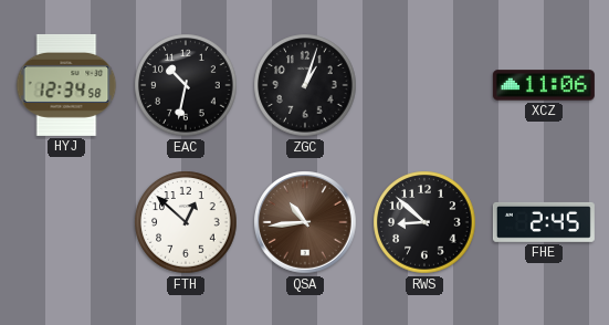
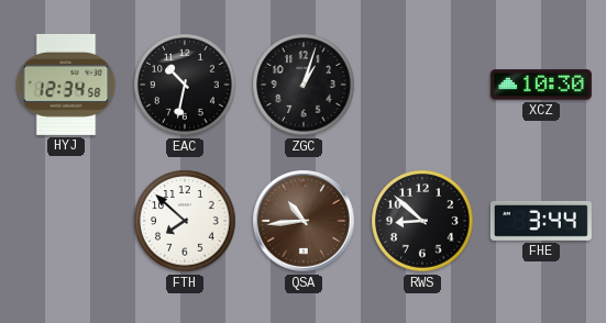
XCZ: 11:06 -> 10:30 (541, 85)
FTH: 12:52 -> 7:52 (185, 221)
FHE: 2:45 -> 3:44 (541, 221)
